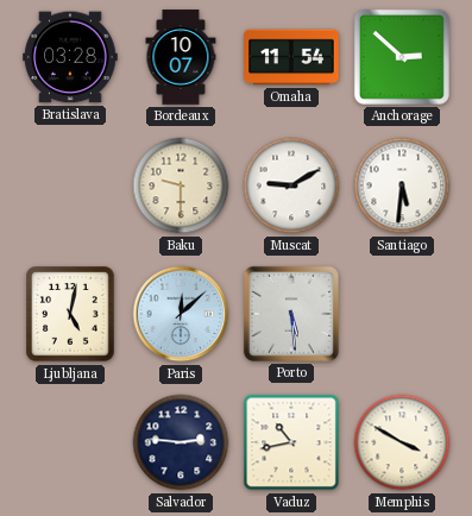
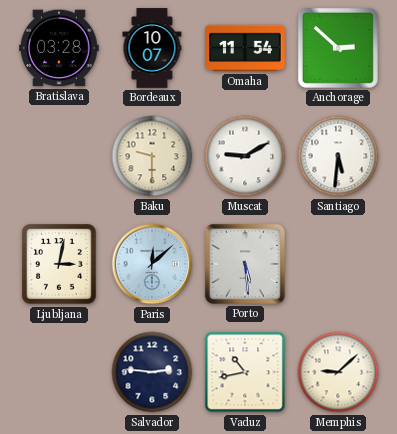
Ljubljana: 5:02 -> 3:02 (59, 264)
Memphis: 3:50 -> 9:08 (338, 372)
